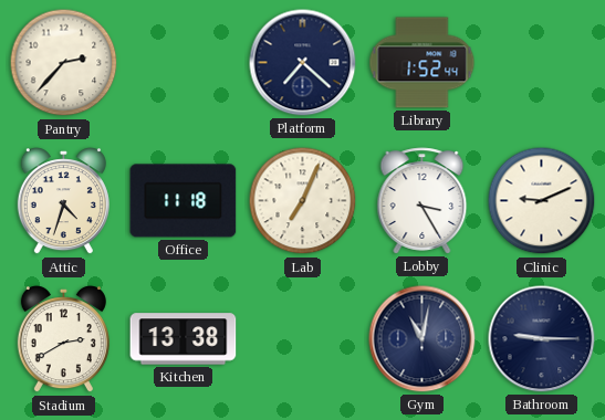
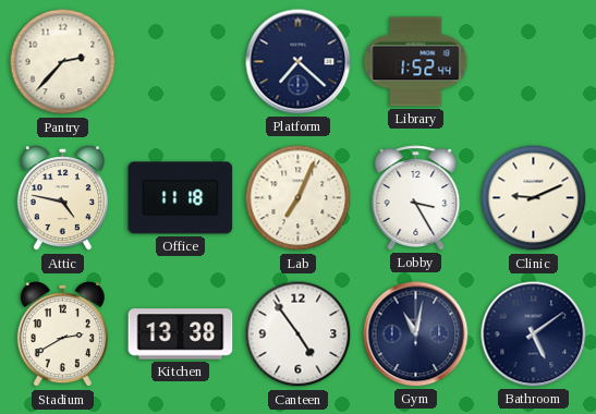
Attic: 4:33 -> 4:47 (62, 198)
Canteen: none -> 4:54 (299, 334)
Bathroom: 9:15 -> 5:09 (534, 334)
